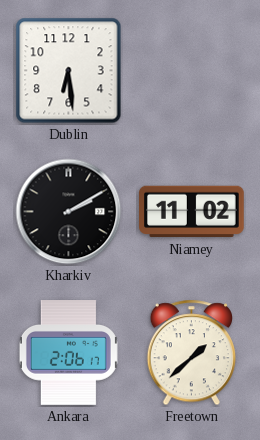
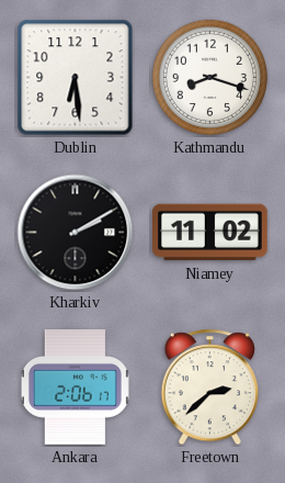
Kathmandu: none -> 8:18 (210, 78)
Freetown: 1:38 -> 2:38 (209, 387)
